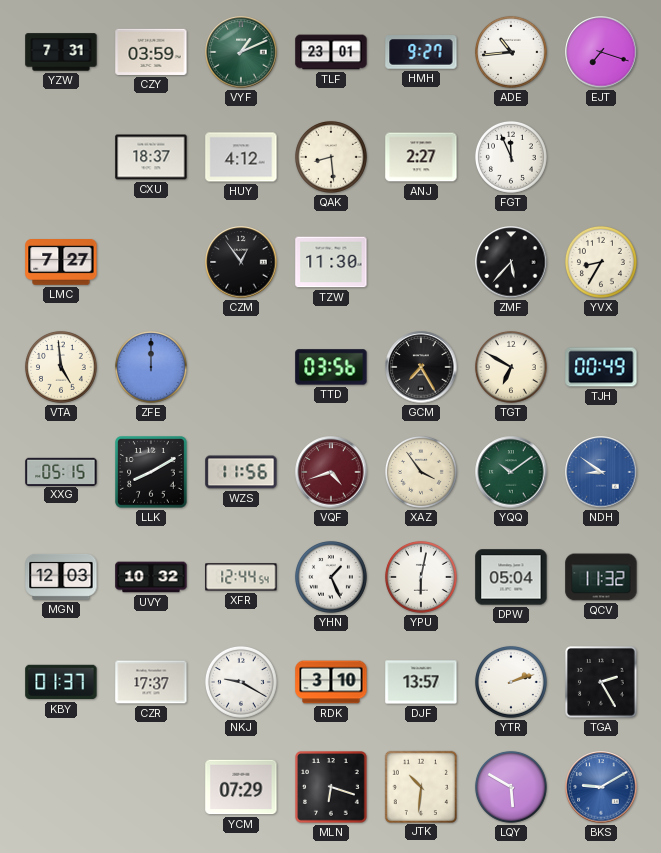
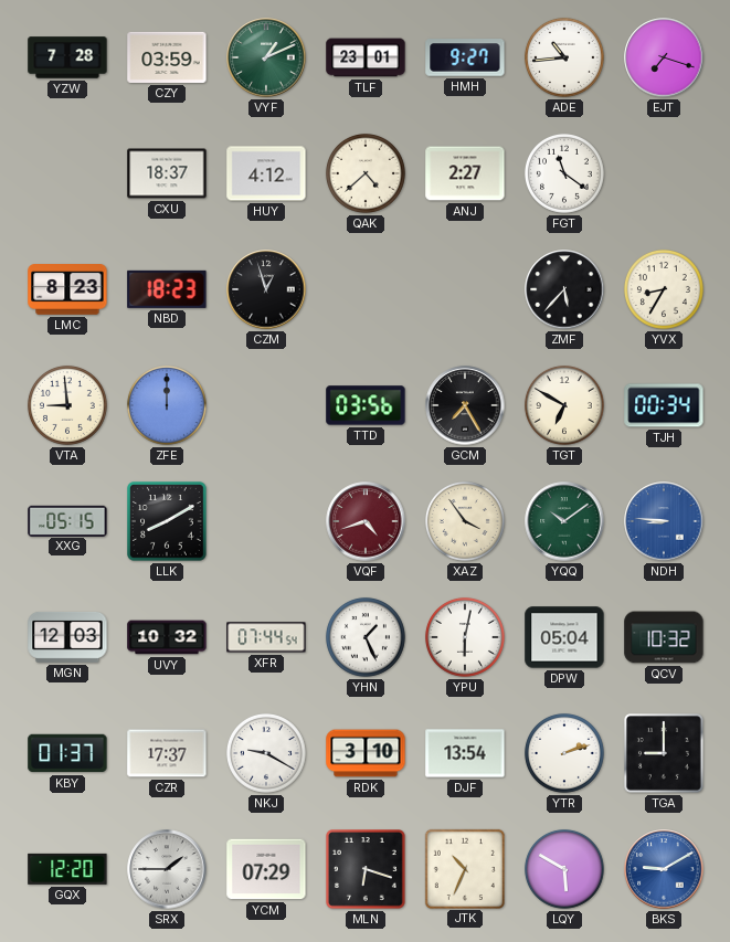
YZW: 7:31 -> 7:28 (67, 57)
QAK: 8:29 -> 4:38 (366, 173)
FGT: 11:56 -> 11:21 (564, 173)
LMC: 7:27 -> 8:23 (67, 290)
NBD: none -> 18:23 (167, 289)
CZM: 12:54 -> 12:57 (266, 289)
TZW: 11:30 -> none (331, 262)
VTA: 4:59 -> 8:59 (67, 405)
TJH: 00:49 -> 00:34 (664, 405)
WZS: 11:56 -> none (241, 472)
NDH: 8:51 -> 8:46 (664, 521)
XFR: 12:44 -> 07:44 (266, 637)
QCV: 11:32 -> 10:32 (664, 637)
DJF: 13:57 -> 13:54 (465, 753)
TGA: 2:25 -> 9:00 (665, 754)
GQX: none -> 12:20 (67, 869)
SRX: none -> 1:45 (167, 869)
JTK: 10:31 -> 10:34 (464, 868)
